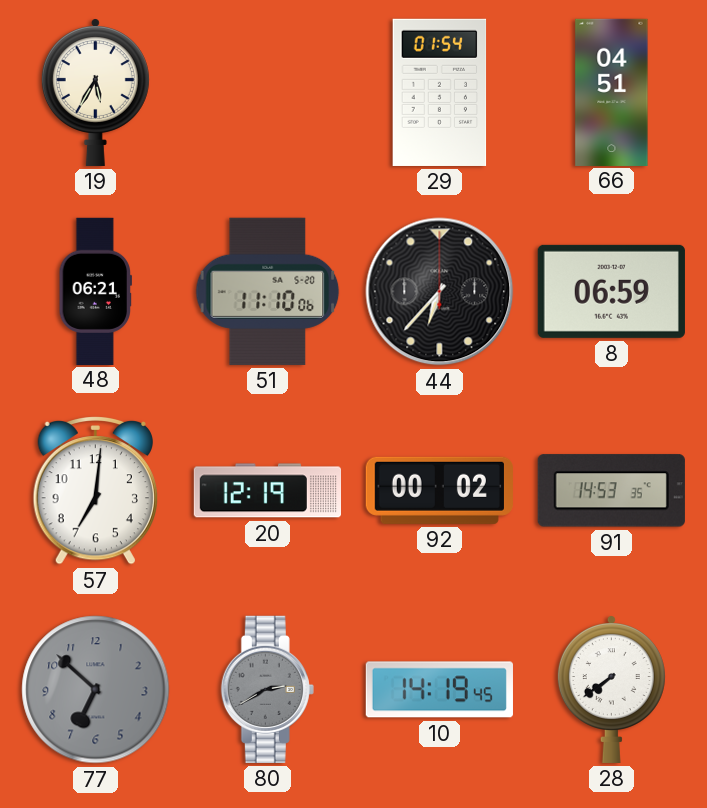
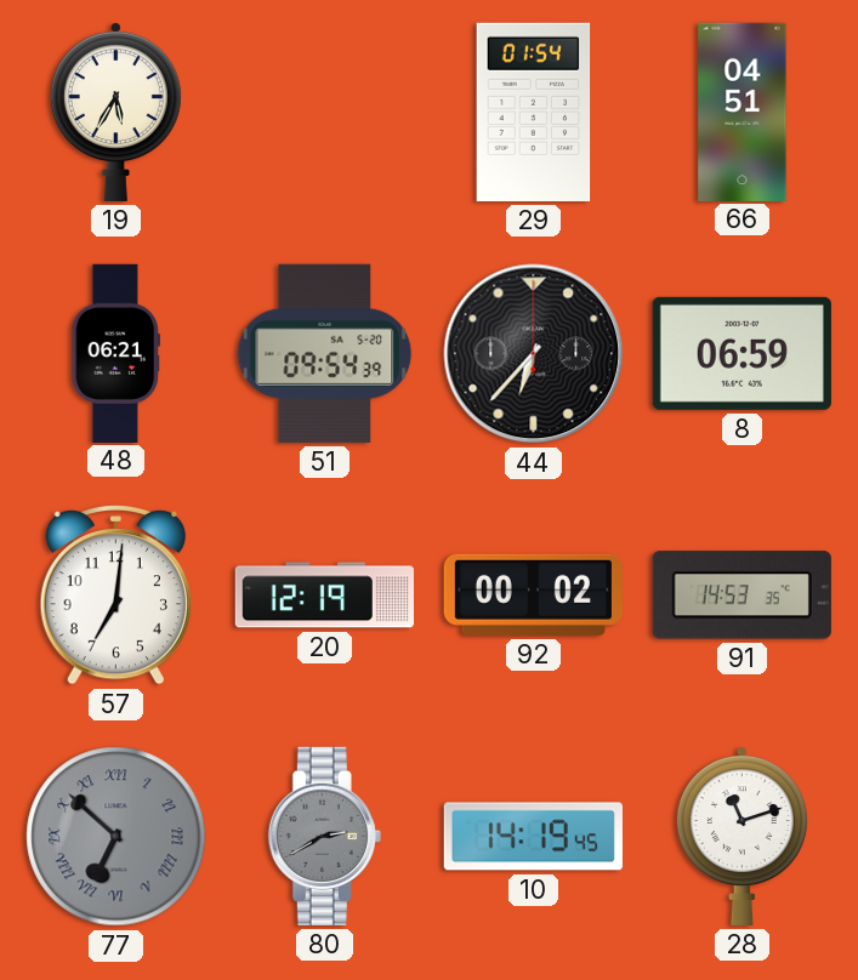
51: 11:10 -> 09:54 (325, 353)
77 numerals: Arabic -> Roman (117, 837)
28: 7:39 -> 11:12 (741, 837)
